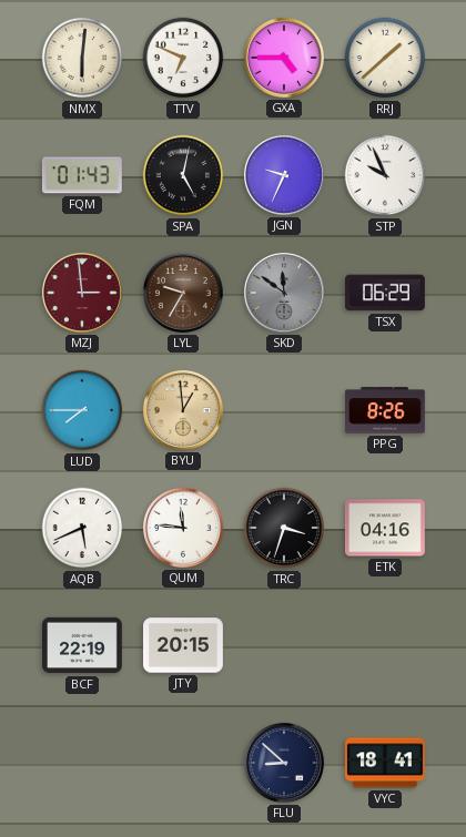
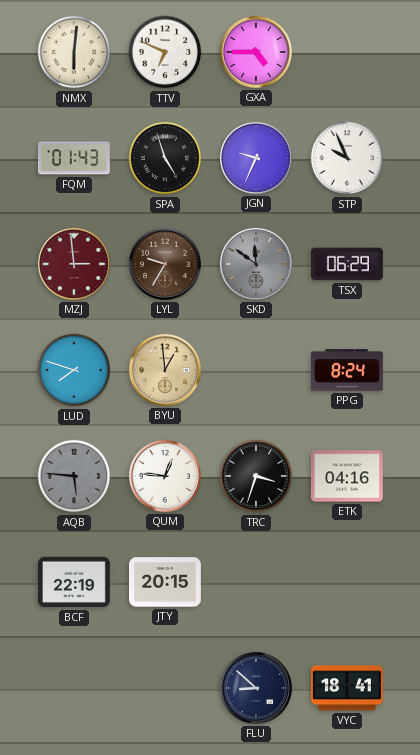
RRJ: 1:38 -> none (385, 58)
SPA: 5:02 -> 4:57 (165, 158)
LUD: 7:45 -> 7:48 (74, 370)
PPG: 8:26 -> 8:24 (348, 370)
AQB: 5:41 -> 5:46 (74, 476)
AQB dial: white -> grey (74, 476)
QUM: 11:46 -> 12:46 (165, 476)
